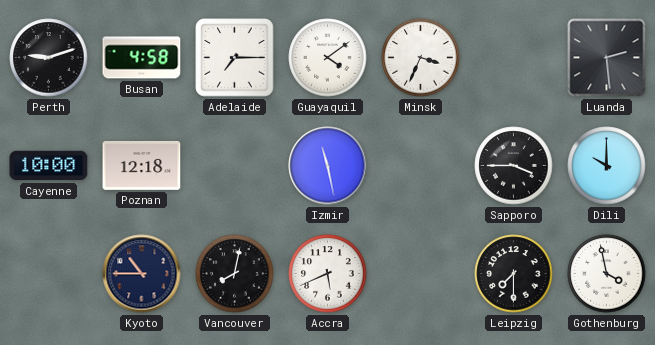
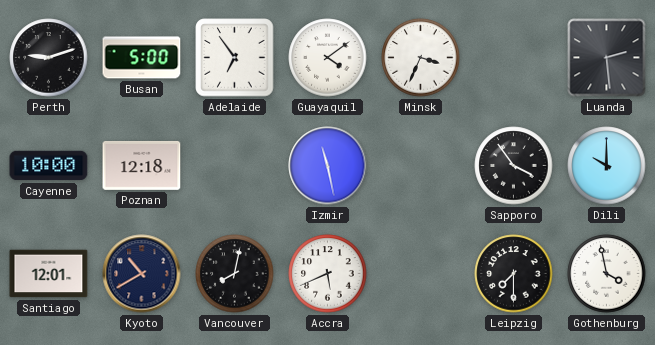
Busan: 4:58 -> 5:00 (142, 58)
Adelaide: 7:15 -> 6:54 (235, 58)
Sapporo: 3:45 -> 3:54 (514, 166)
Santiago: none -> 12:01 (49, 274)
Kyoto: 10:45 -> 10:40 (142, 274)
